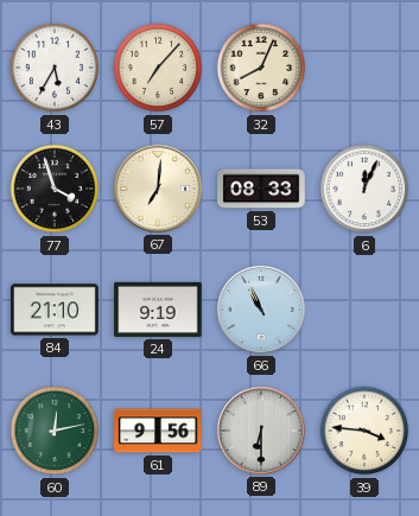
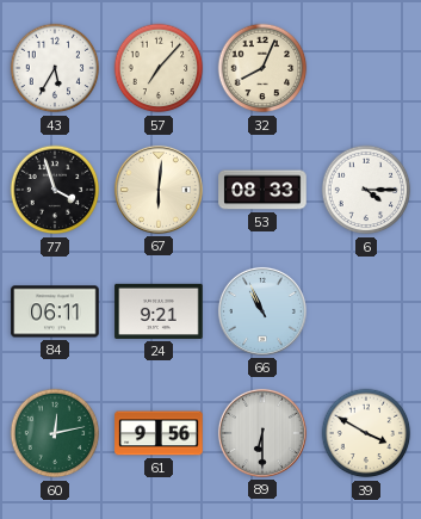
67: 7:01 -> 6:01 (159, 190)
6: 12:04 -> 4:15 (366, 190)
84: 21:10 -> 06:11 (55, 311)
24: 9:19 -> 9:21 (159, 311)
39: 3:46 -> 3:50 (366, 433)
